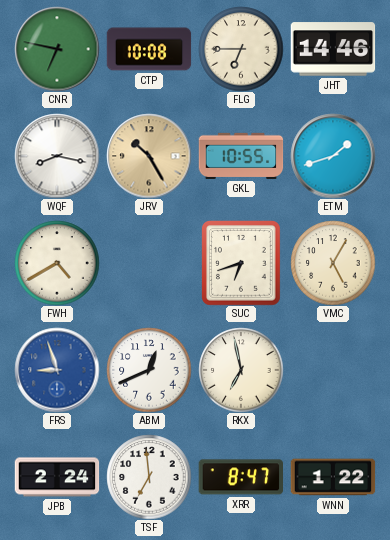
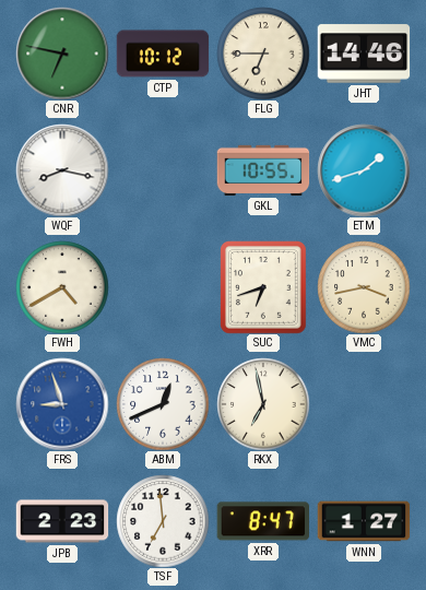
CTP: 10:08 -> 10:12 (163, 54)
JRV: 10:25 -> none (149, 156)
VMC: 5:05 -> 3:43 (364, 287)
JPB: 2:24 -> 2:23 (62, 521)
WNN: 1:22 -> 1:27 (364, 521)
